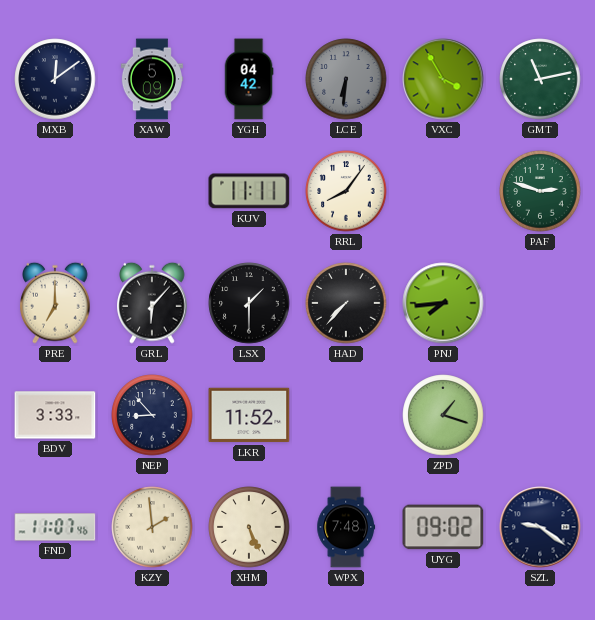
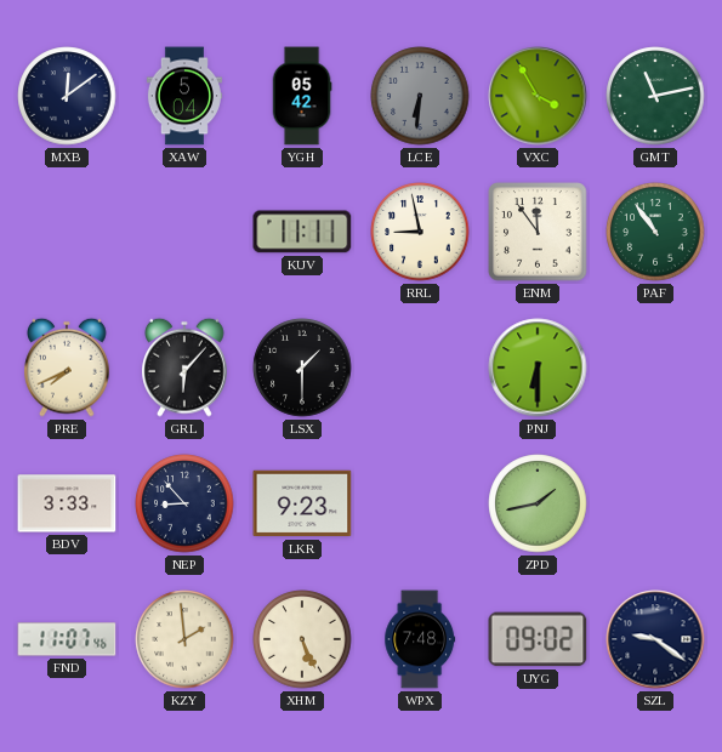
XAW: 5:09 -> 5:04 (184, 96)
YGH: 04:42 -> 05:42 (302, 96)
RRL: 8:06 -> 8:58 (420, 232)
ENM: none -> 11:54 (538, 232)
PAF: 2:48 -> 10:54 (655, 232)
PRE: 7:00 -> 7:41 (67, 368)
HAD: 7:37 -> none (346, 303)
PNJ: 7:44 -> 6:30 (538, 368)
LKR: 11:52 -> 9:23 (302, 503)
ZPD: 1:18 -> 1:43 (538, 503)
